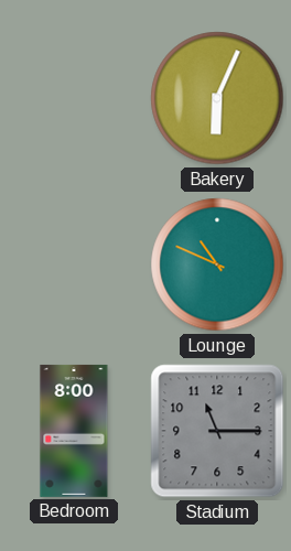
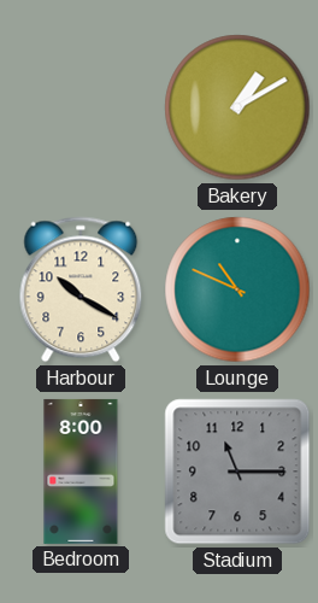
Bakery: 6:04 -> 1:10 (237, 107)
Harbour: none -> 10:20 (81, 289)
